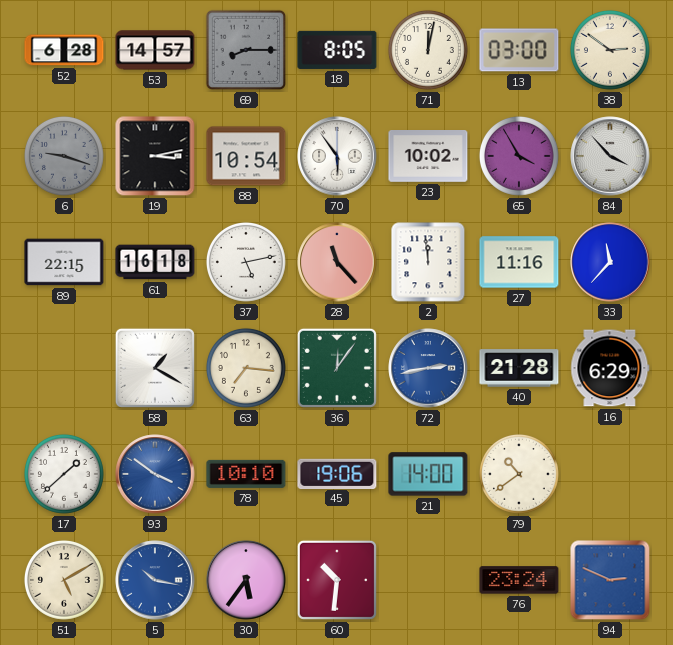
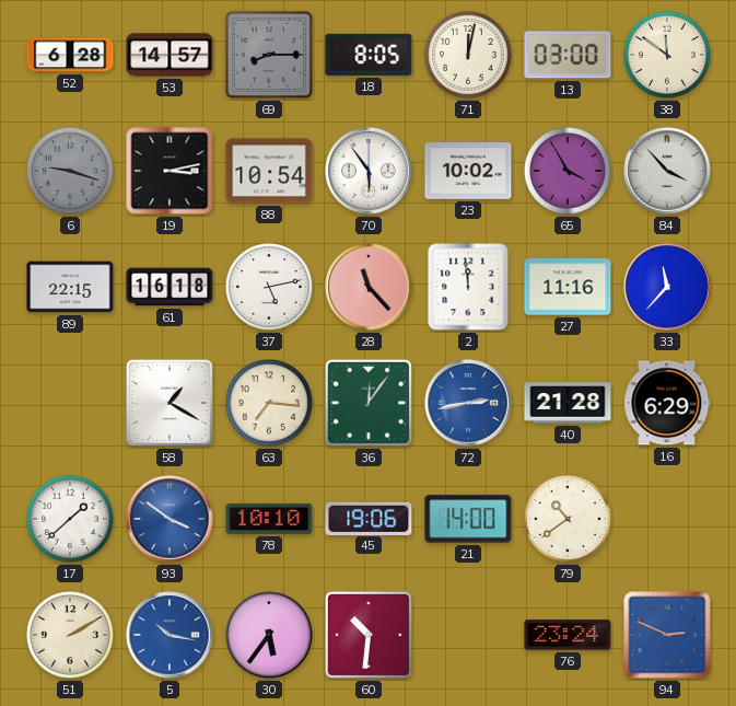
38: 2:51 -> 11:51 (667, 55)
51: 5:10 -> 2:10 (70, 635)
